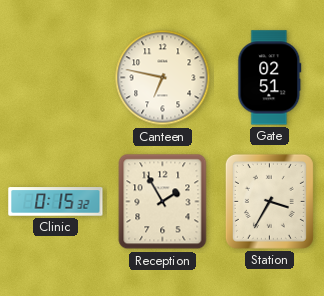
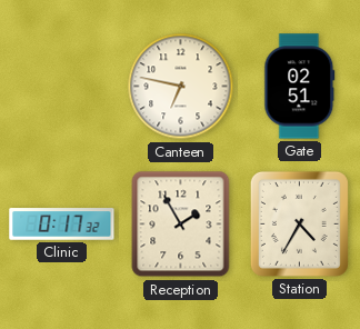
Clinic: 0:15 -> 0:17 (62, 225)
Station: 3:35 -> 4:35 (299, 223)
